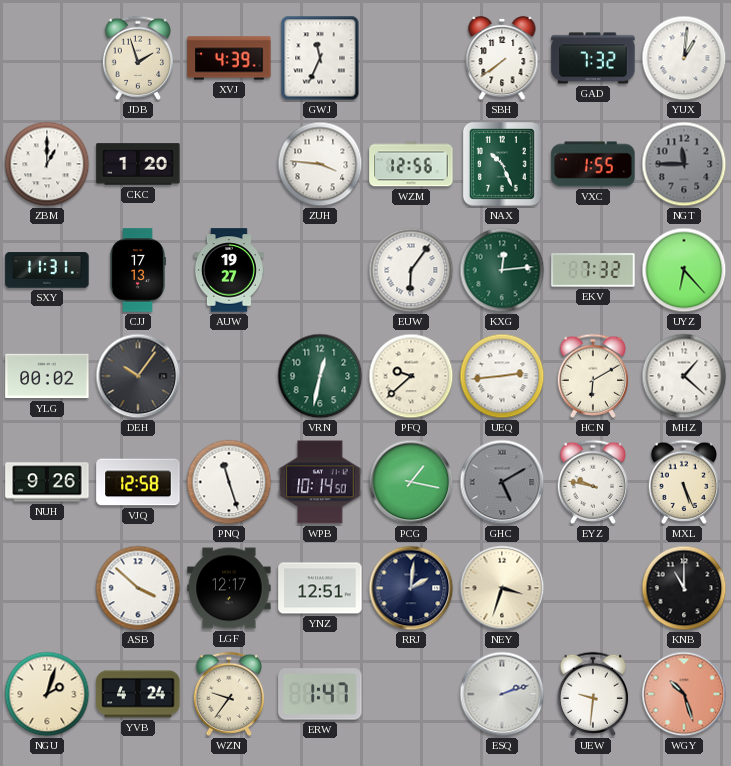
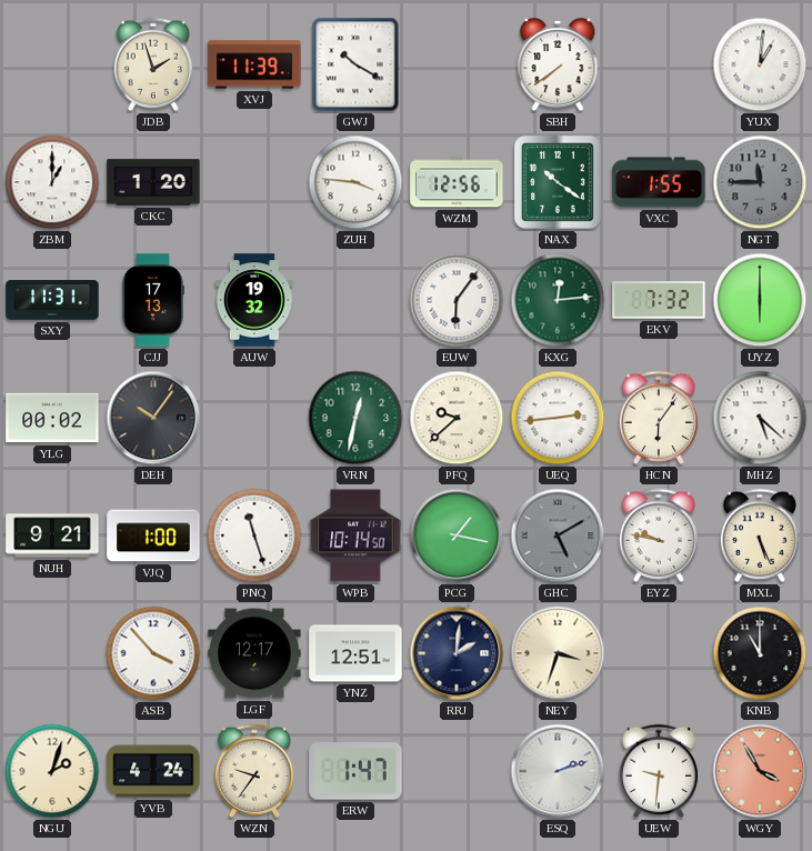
XVJ: 4:39 -> 11:39 (254, 64)
GWJ: 11:34 -> 10:20 (355, 64)
GAD: 7:32 -> none (593, 58)
NAX: 10:26 -> 10:21 (558, 182)
AUW: 19:27 -> 19:32 (254, 300)
UYZ: 6:23 -> 6:00 (760, 300)
HCN: 6:10 -> 6:06 (659, 418)
MHZ: 1:22 -> 5:22 (760, 418)
NUH: 9:26 -> 9:21 (52, 535)
VJQ: 12:58 -> 1:00 (153, 535)
ASB: 3:52 -> 3:53 (153, 653)
WGY: 10:27 -> 3:55 (760, 771)
